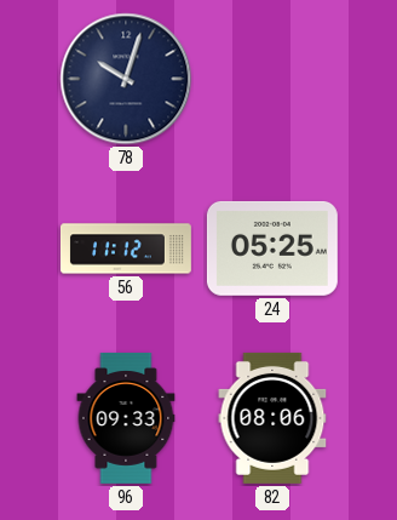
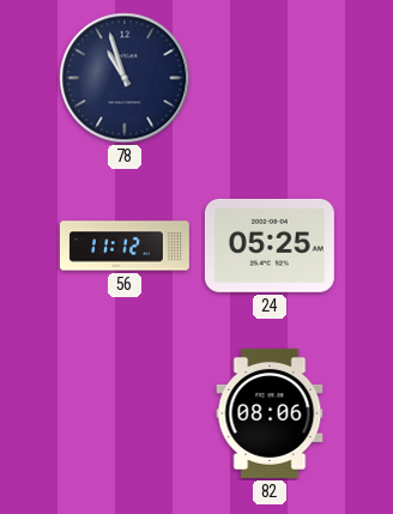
78: 10:03 -> 10:57 (125, 78)
96: 09:33 -> none (126, 418)
